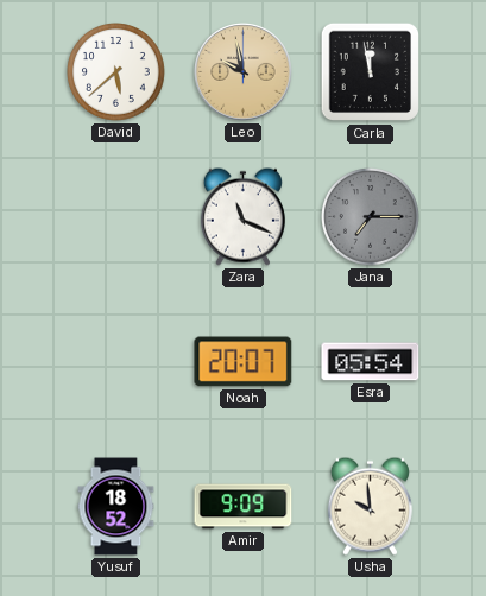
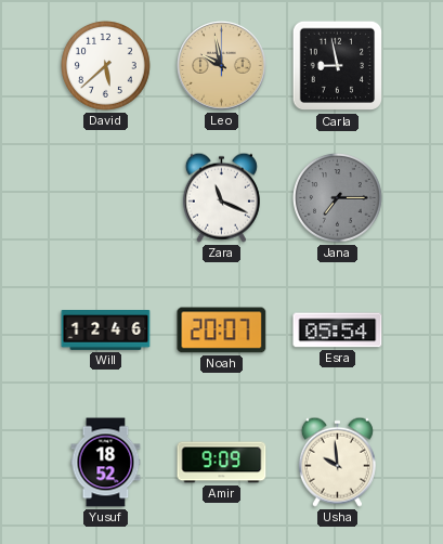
Carla: 11:58 -> 8:58 (338, 66)
Will: none -> 12:46 (106, 331)
